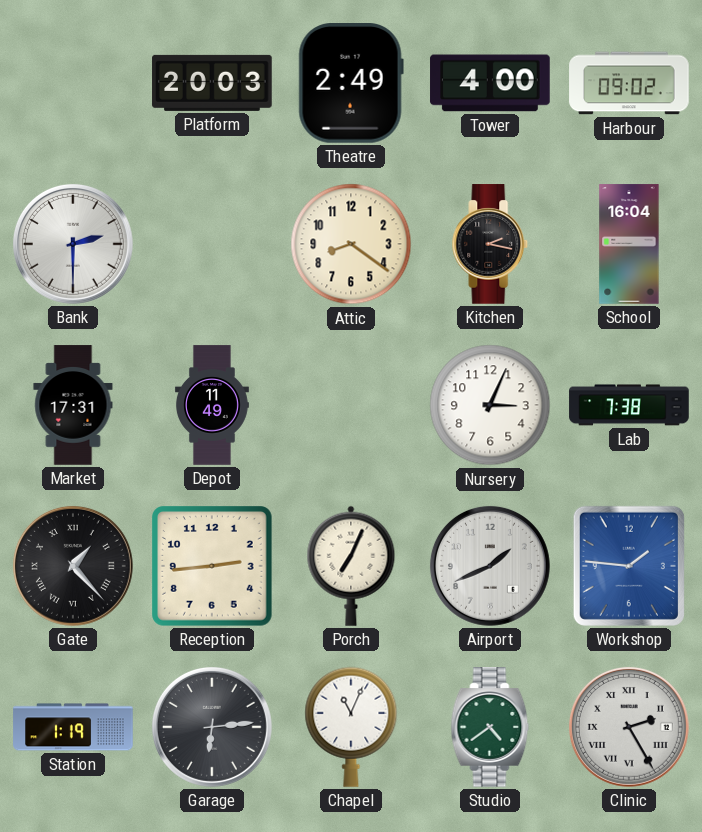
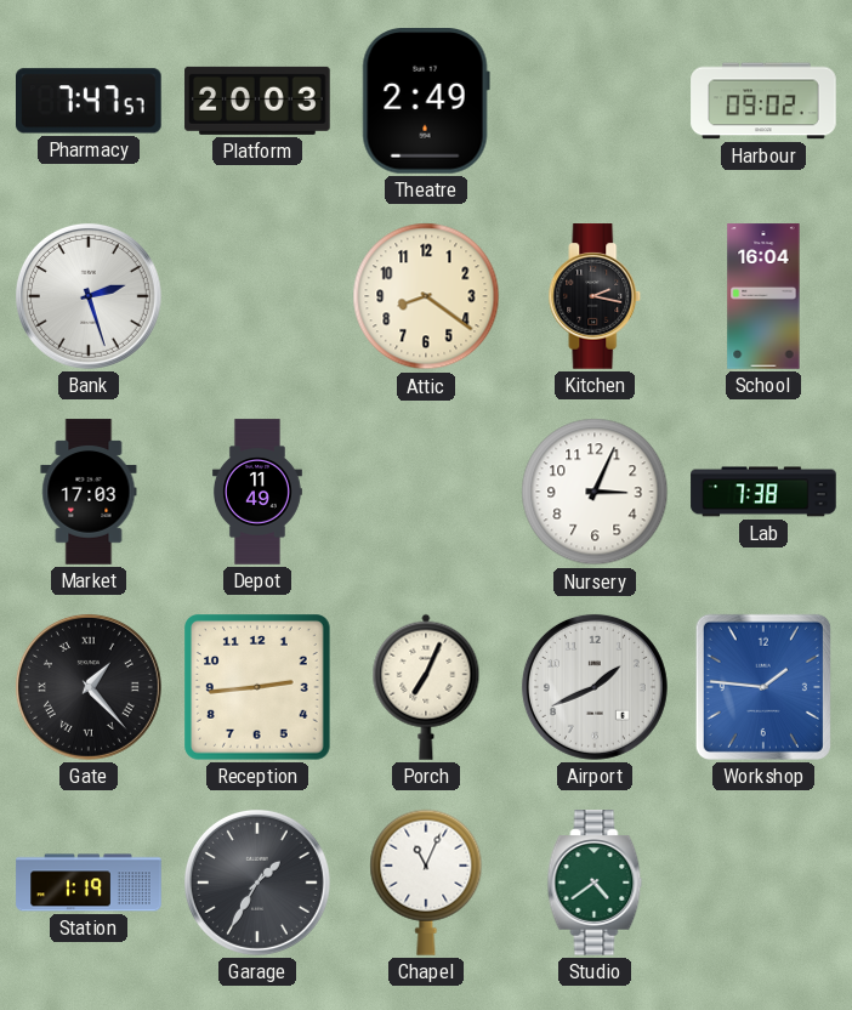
Pharmacy: none -> 7:47 (90, 101)
Tower: 4:00 -> none (490, 83)
Bank: 2:30 -> 2:27 (89, 296)
Market: 17:31 -> 17:03 (89, 492)
Garage: 6:14 -> 1:35 (257, 883)
Clinic: 2:25 -> none (629, 727)
